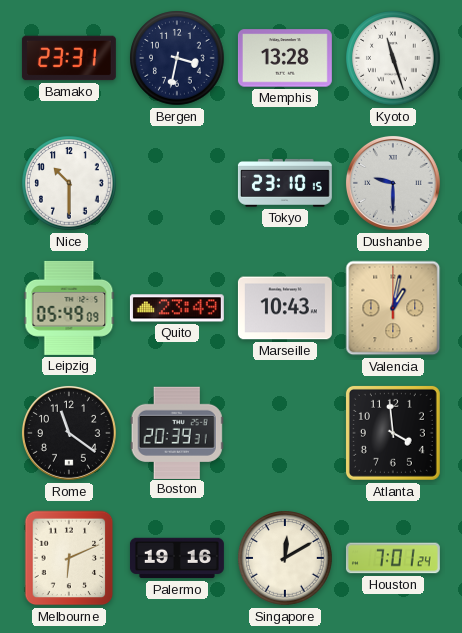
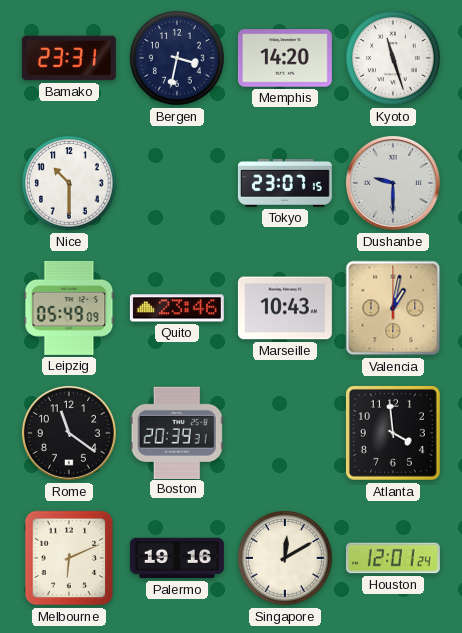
Memphis: 13:28 -> 14:20 (285, 58)
Tokyo: 23:10 -> 23:07 (285, 183)
Quito: 23:49 -> 23:46 (177, 308)
Houston: 7:01 -> 12:01 (393, 558)
